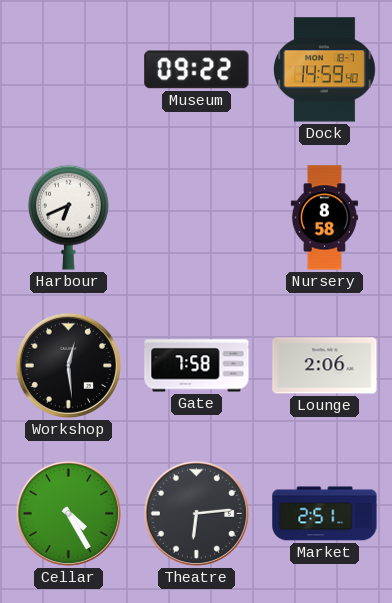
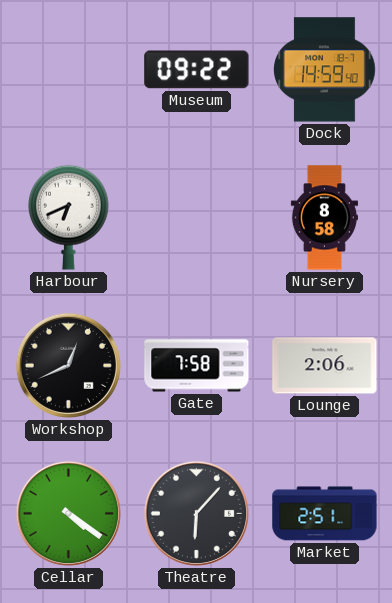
Workshop: 12:29 -> 12:41 (68, 365)
Cellar: 4:25 -> 4:21 (68, 513)
Theatre: 6:14 -> 6:07 (196, 513)
